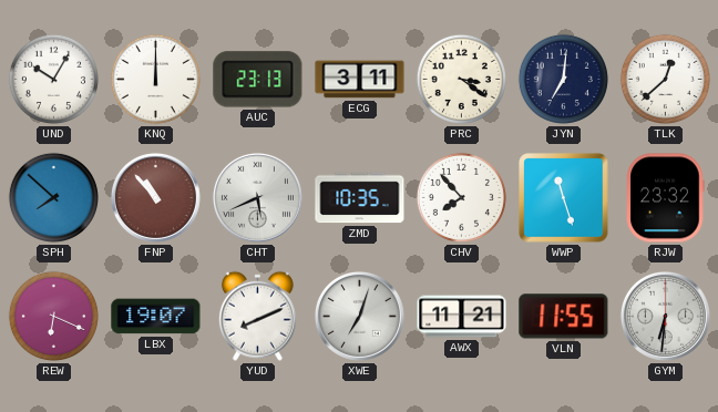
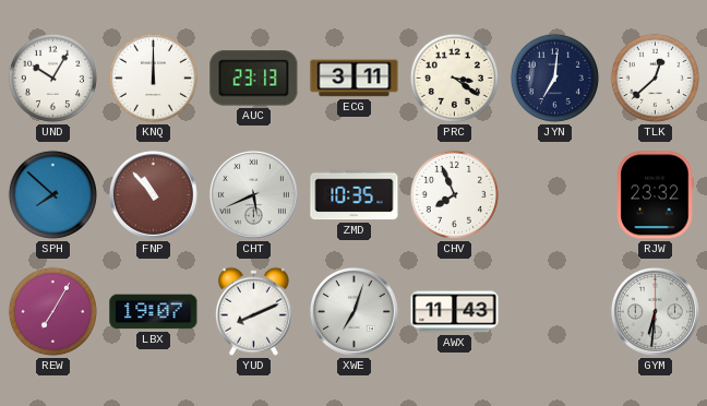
CHV: 7:53 -> 7:56 (454, 194)
WWP: 11:27 -> none (564, 198)
REW: 6:19 -> 7:05 (52, 311)
AWX: 11:21 -> 11:43 (455, 312)
VLN: 11:55 -> none (564, 317)
